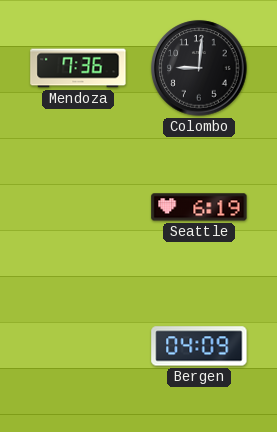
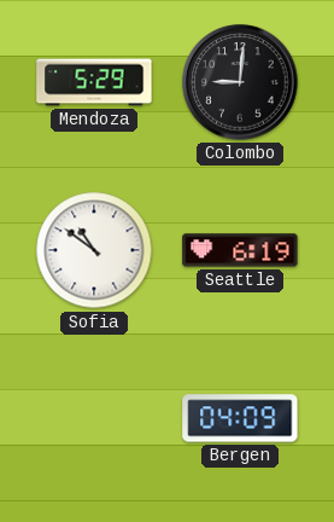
Mendoza: 7:36 -> 5:29 (94, 82)
Sofia: none -> 10:51 (94, 250)
